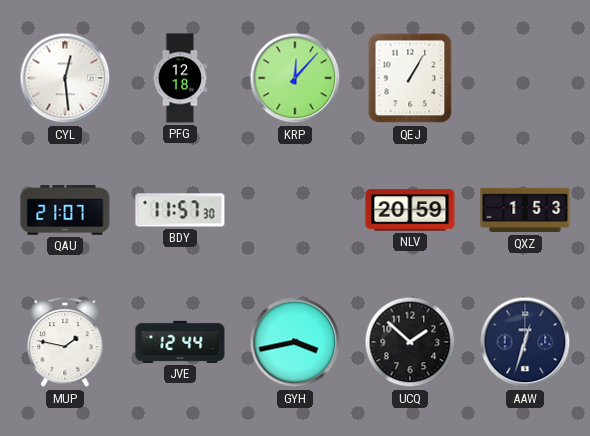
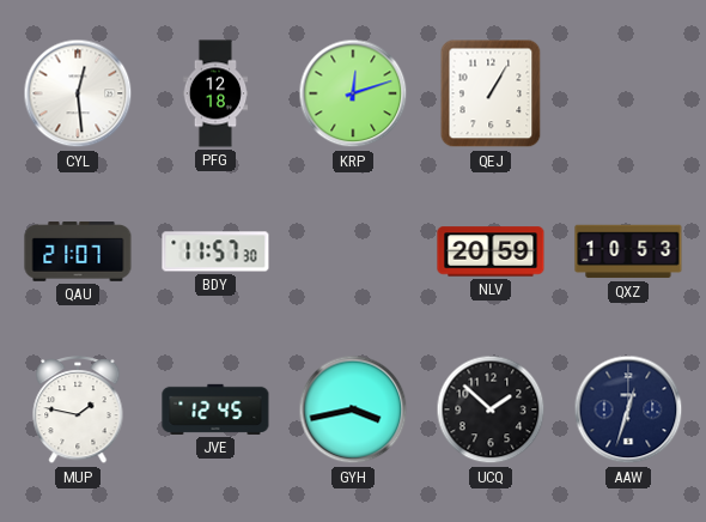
KRP: 12:07 -> 12:12 (353, 93)
QXZ: 1:53 -> 10:53 (628, 251)
JVE: 12:44 -> 12:45 (215, 409)
